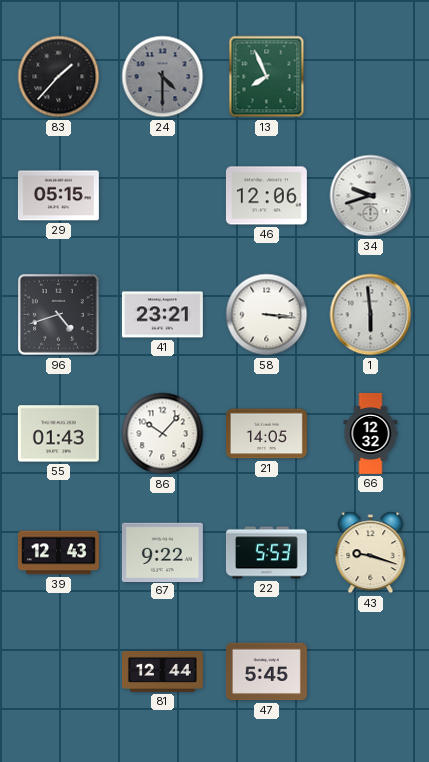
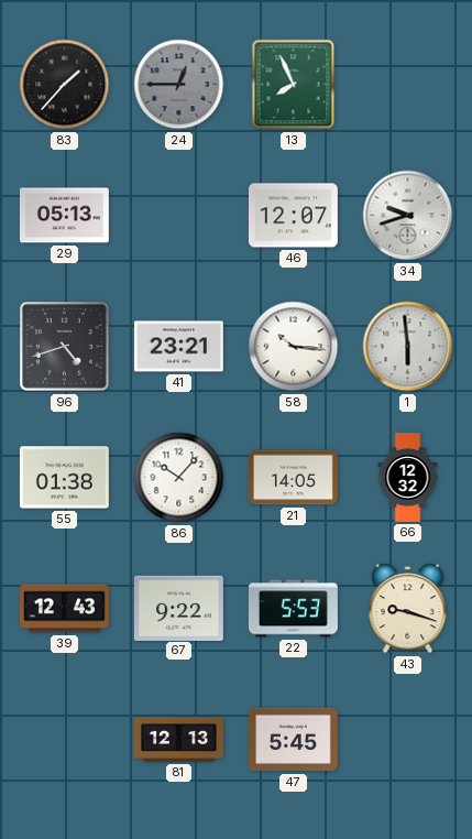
24: 4:30 -> 12:45 (179, 85)
29: 05:15 -> 05:13 (64, 216)
46: 12:06 -> 12:07 (293, 216)
58: 3:16 -> 10:16 (294, 347)
55: 01:43 -> 01:38 (64, 478)
81: 12:44 -> 12:13 (179, 739)
